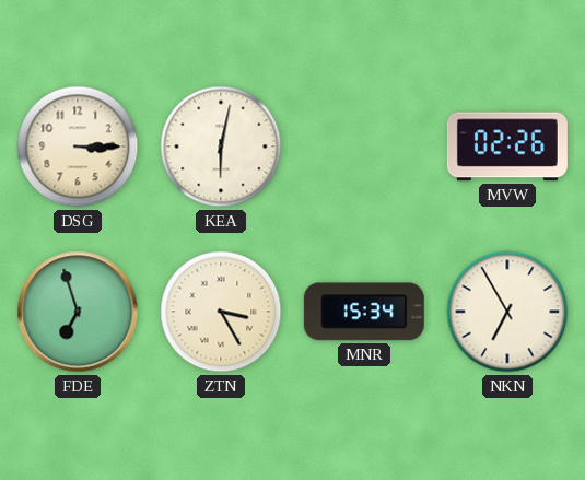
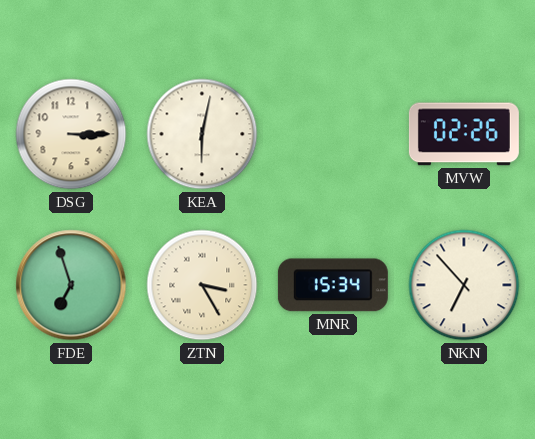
NKN: 6:55 -> 6:53 (464, 285)
